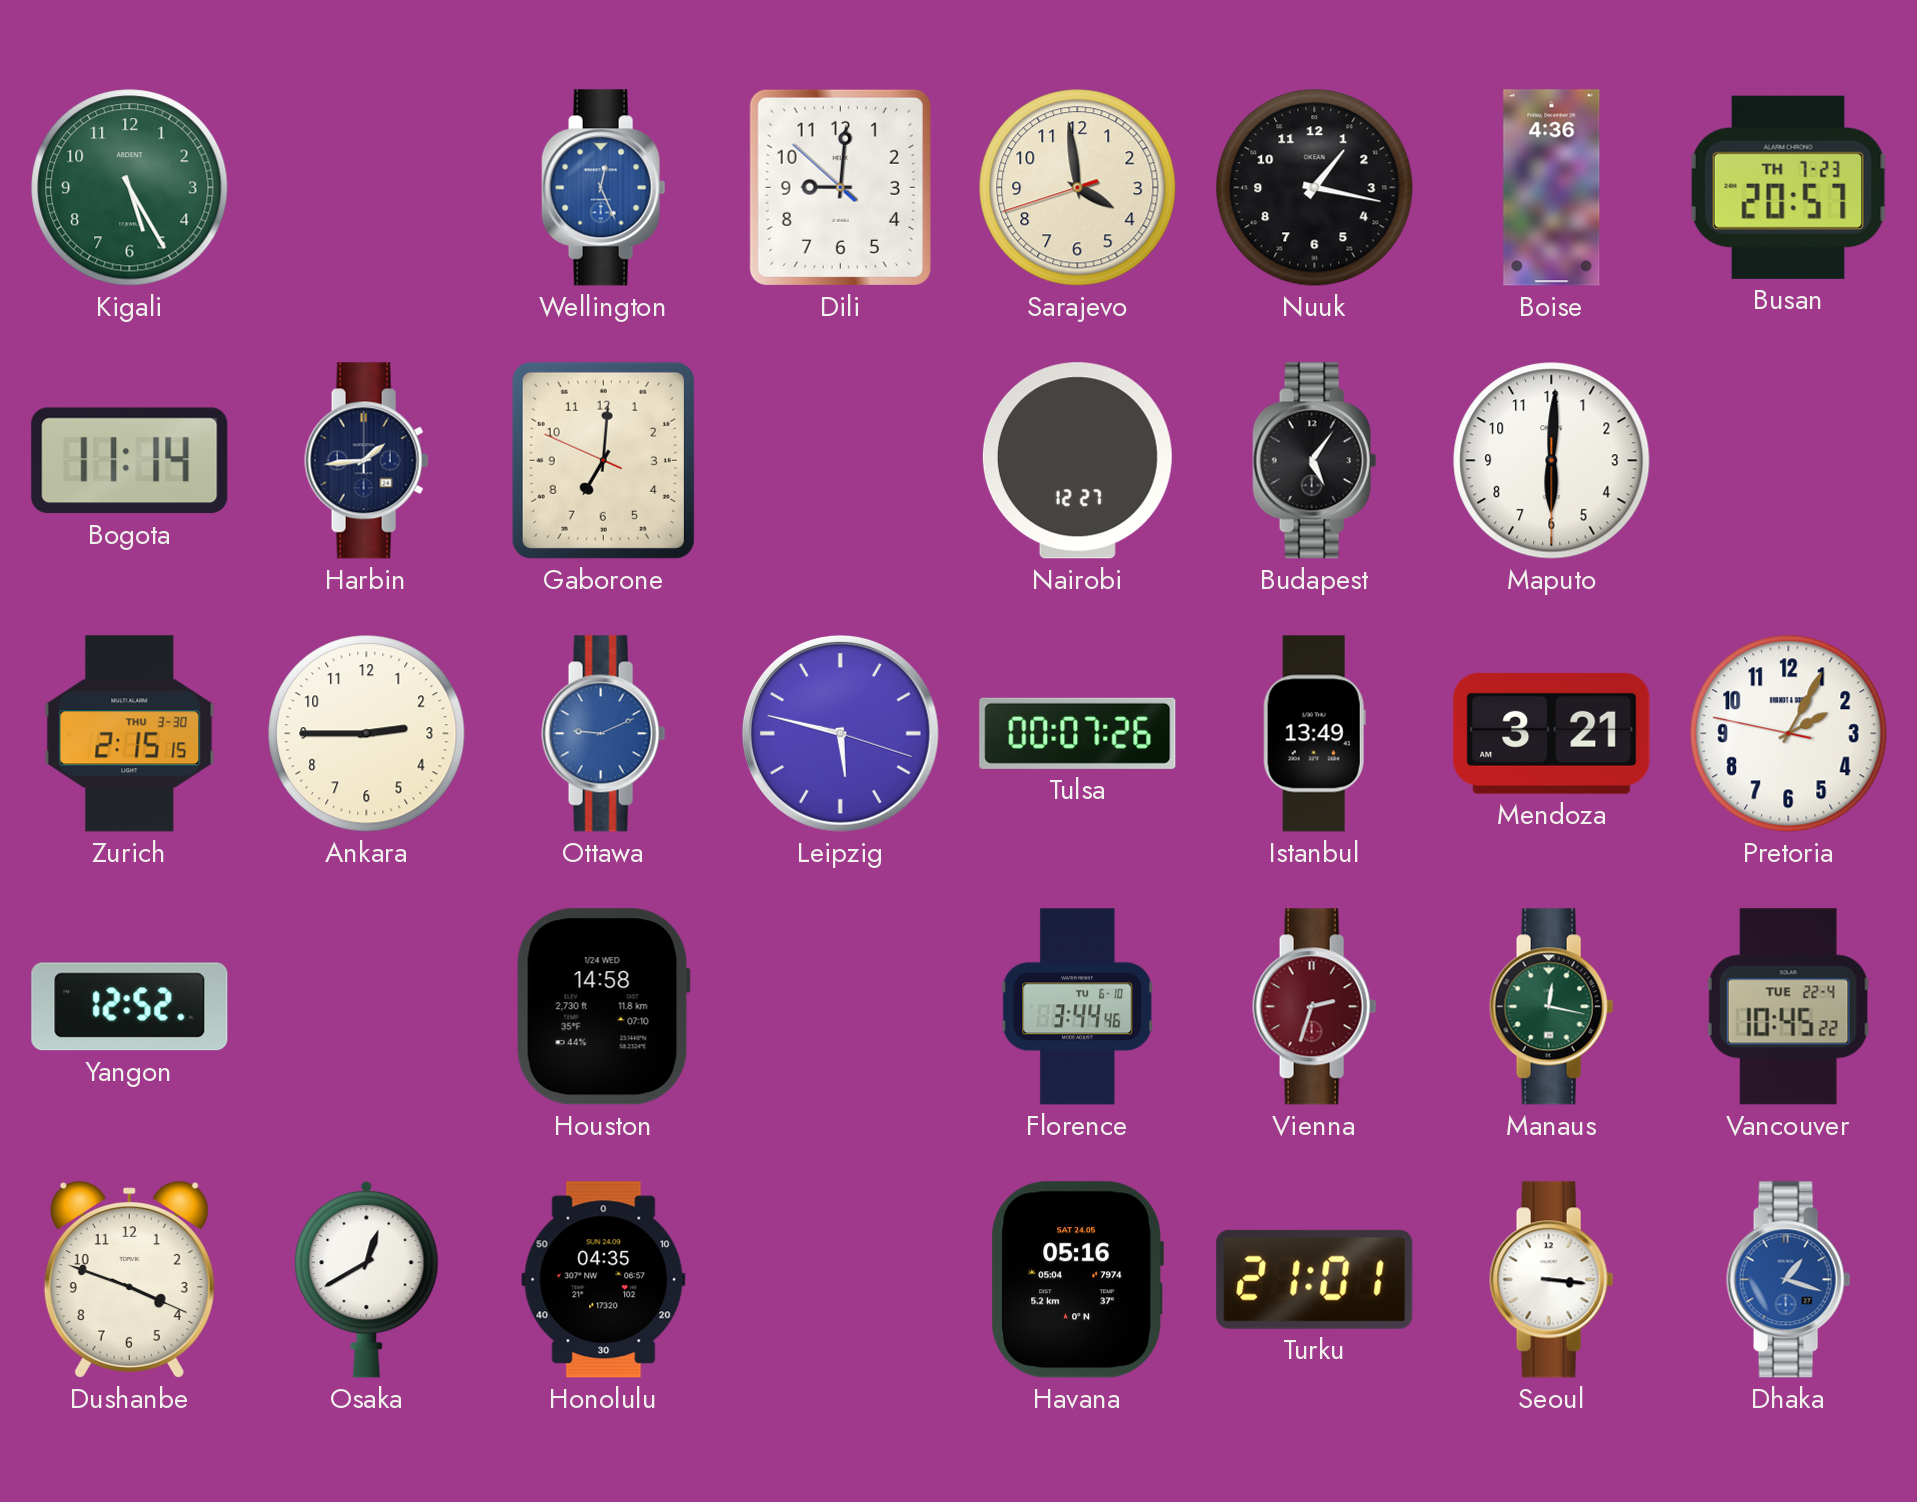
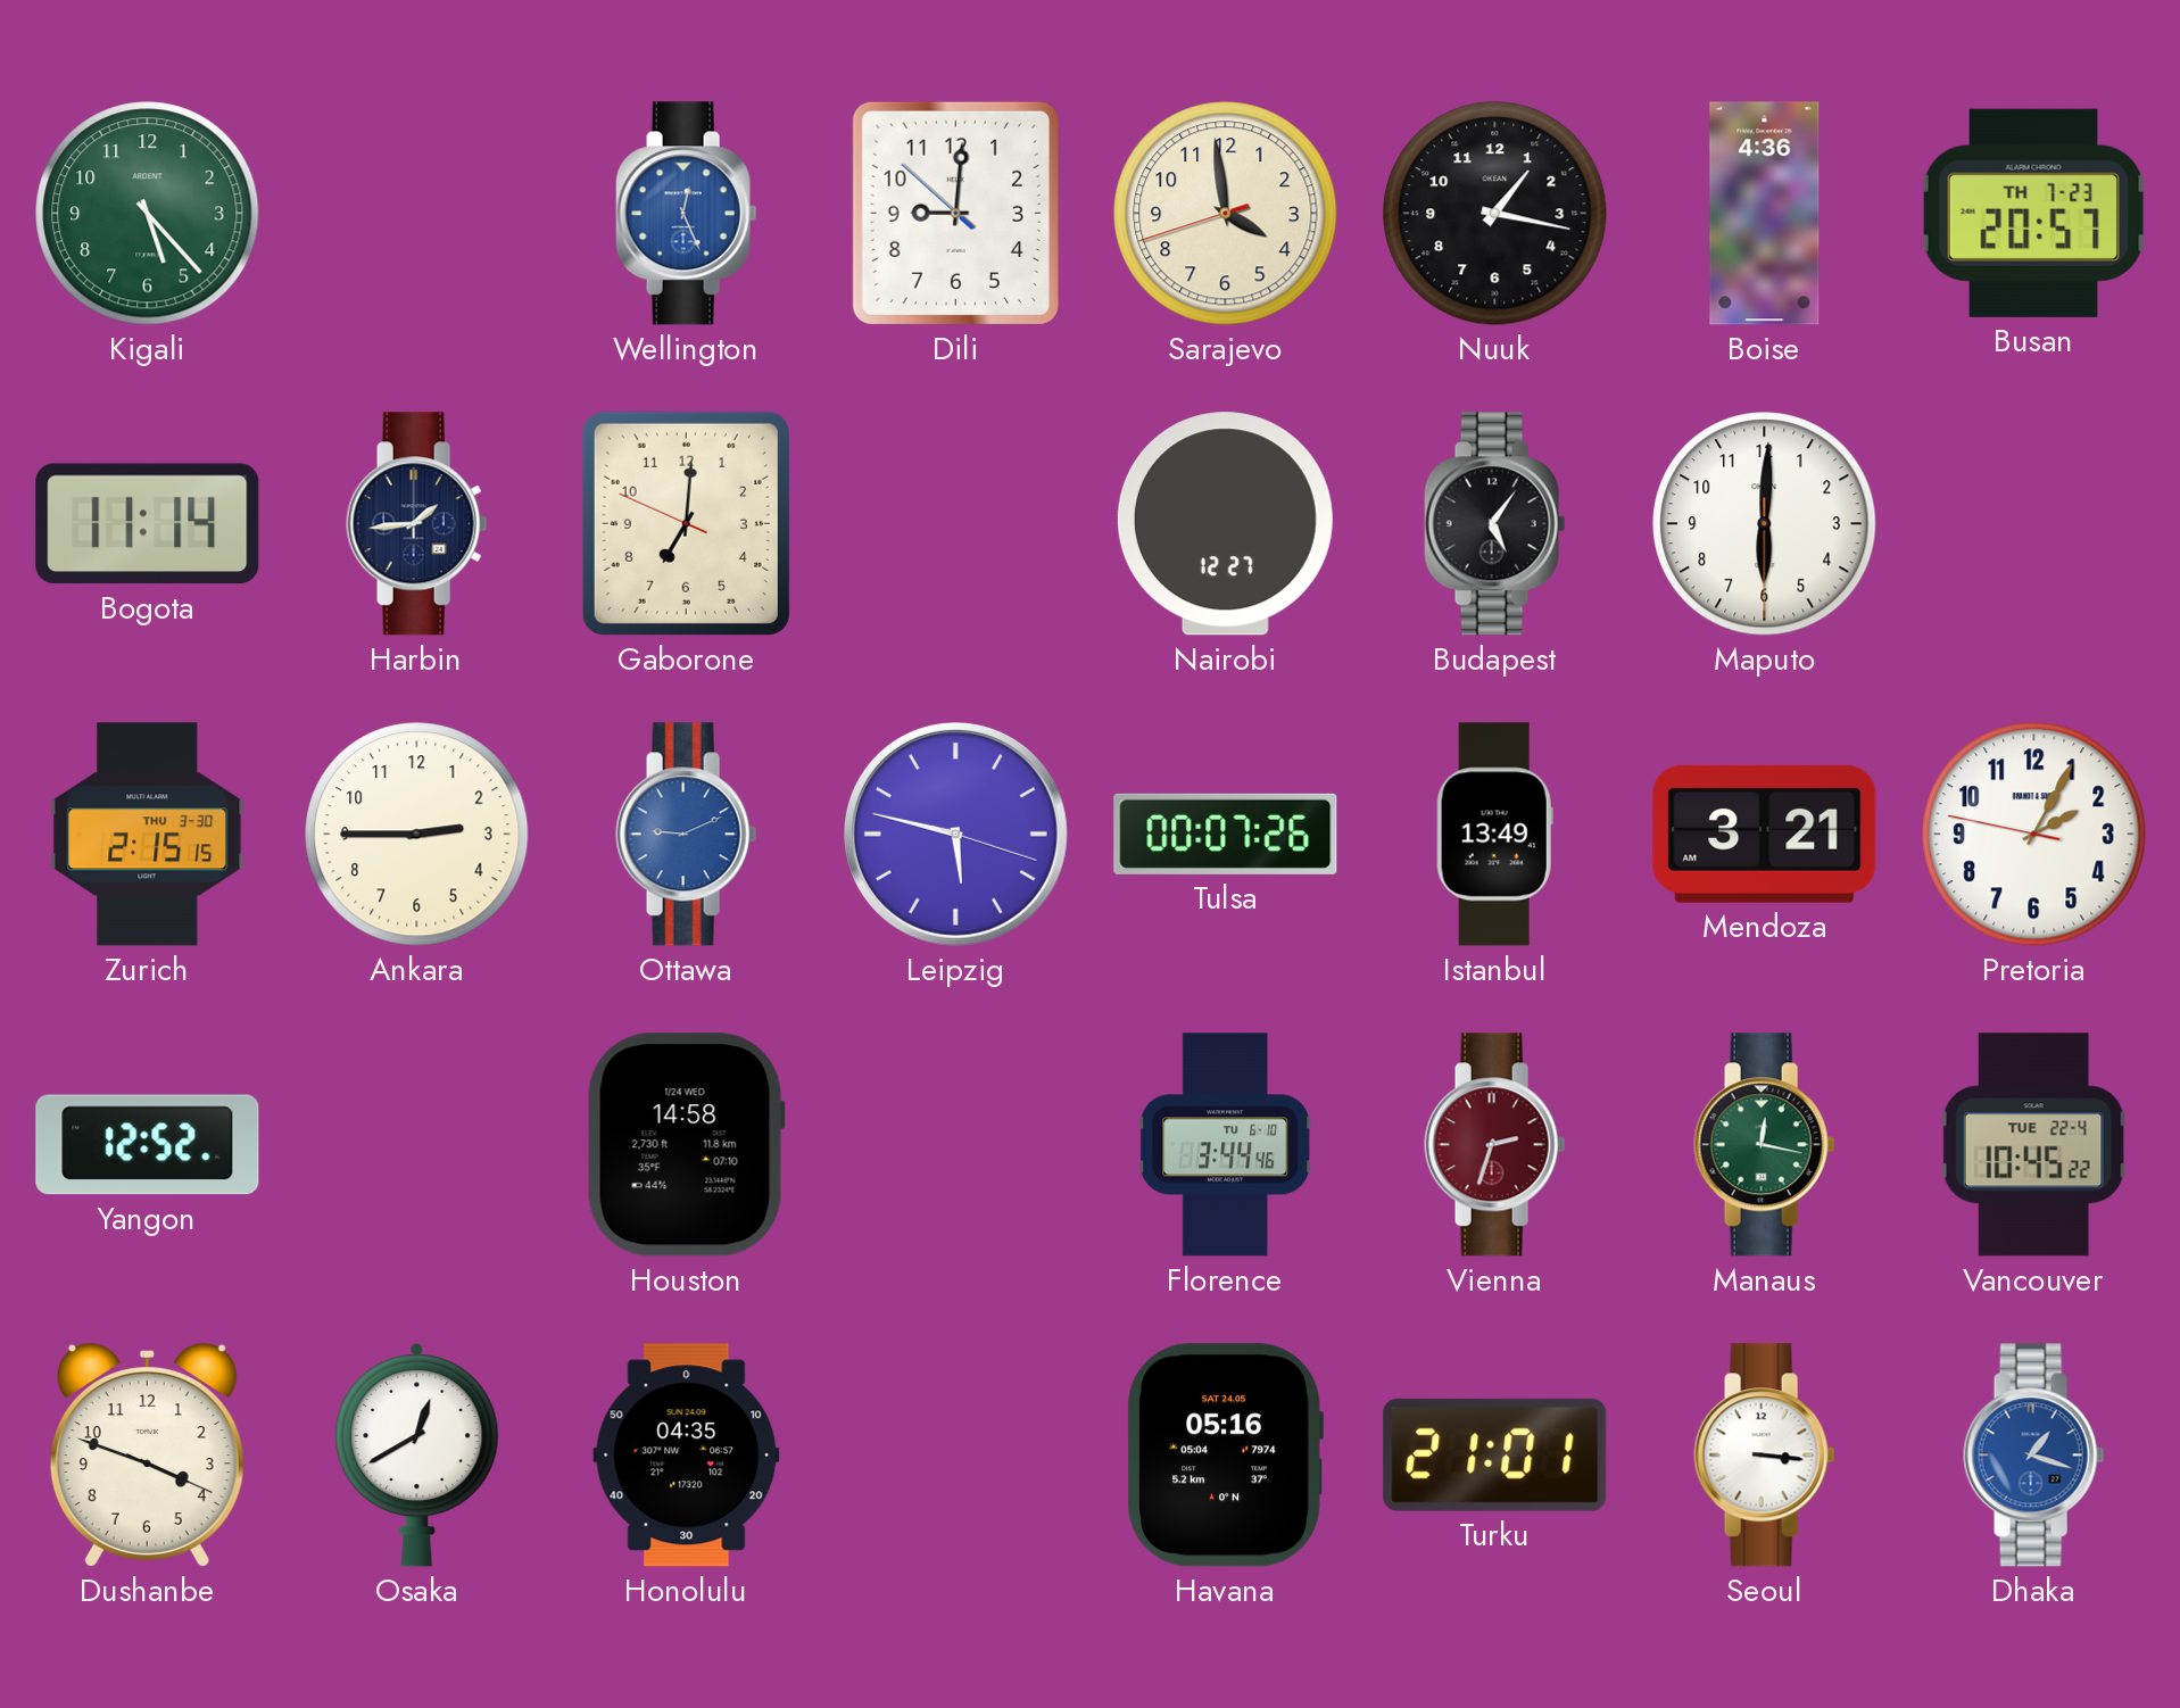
Kigali: 5:25 -> 5:23 (148, 214)
